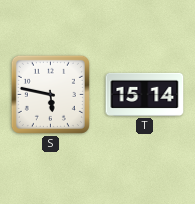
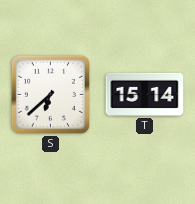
S: 5:47 -> 6:38 (50, 94)
